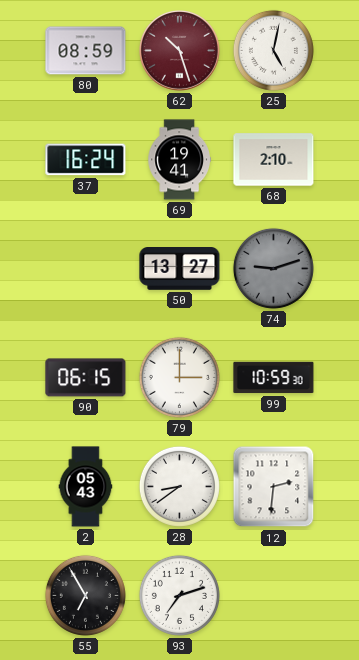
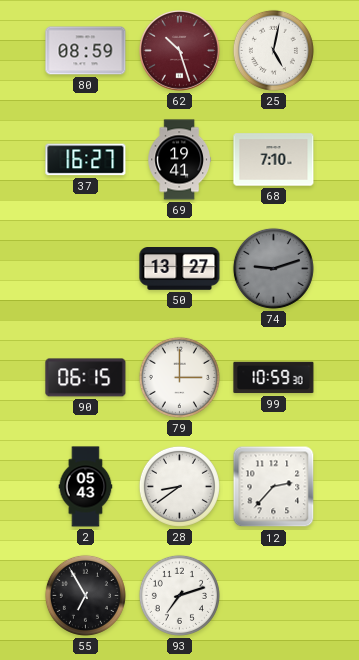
37: 16:24 -> 16:27 (86, 160)
68: 2:10 -> 7:10 (274, 160)
12: 2:31 -> 2:37 (274, 487)
